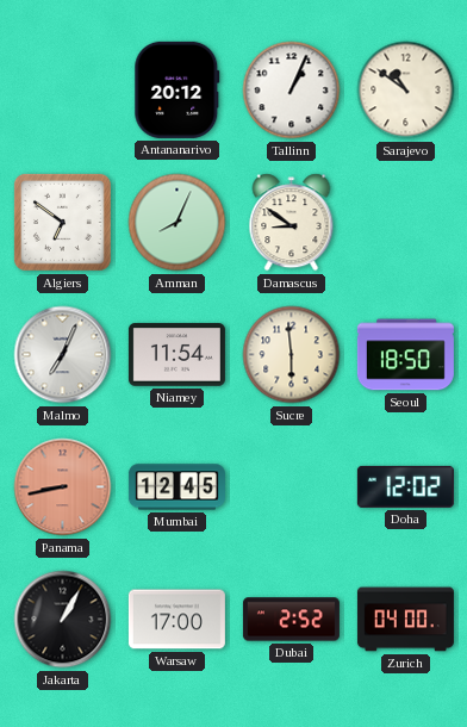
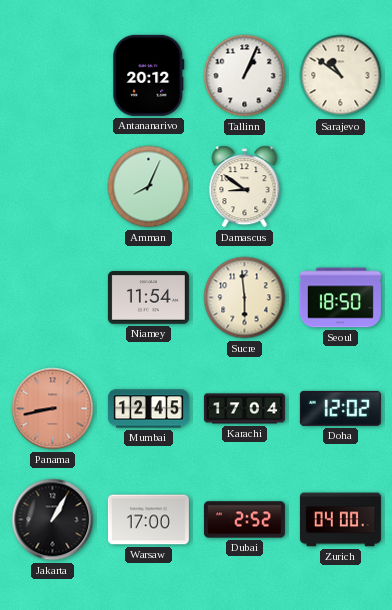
Algiers: 6:51 -> none (62, 222)
Malmo: 7:04 -> none (63, 355)
Karachi: none -> 17:04 (244, 409)
